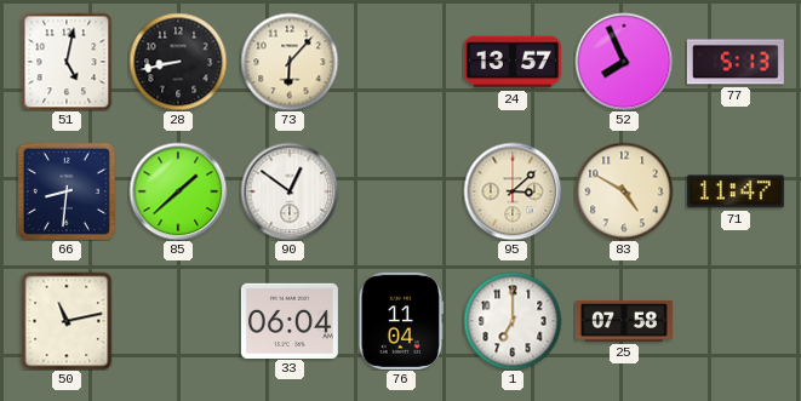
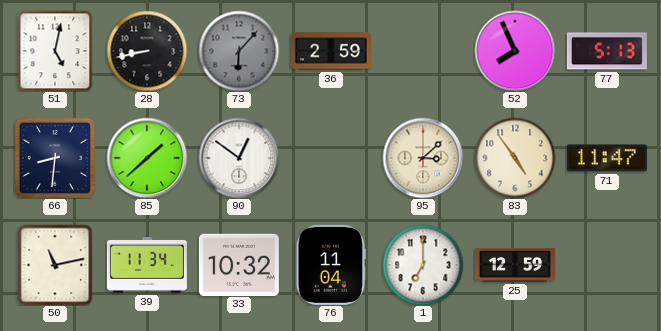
73 dial: cream -> grey (239, 51)
36: none -> 2:59 (331, 51)
24: 13:57 -> none (513, 62)
83: 4:50 -> 4:54 (515, 158)
39: none -> 11:34 (147, 266)
33: 06:04 -> 10:32 (239, 264)
25: 07:58 -> 12:59 (515, 265)
